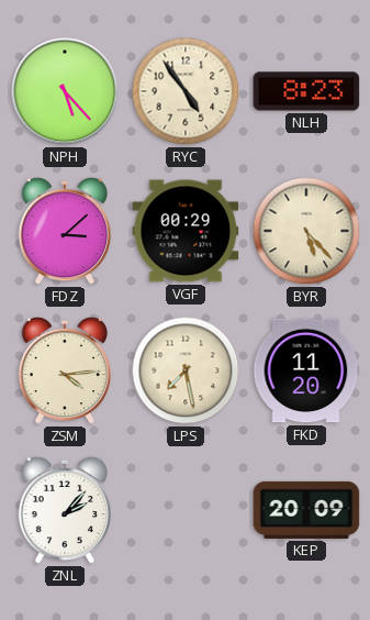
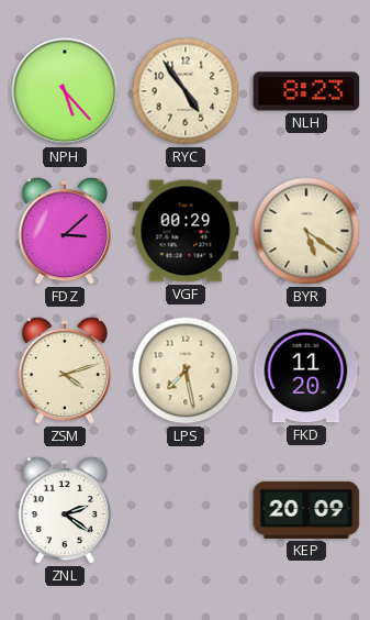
BYR: 5:23 -> 5:21 (306, 231)
ZSM: 4:14 -> 4:12 (65, 370)
ZNL: 2:07 -> 2:21 (65, 510)
